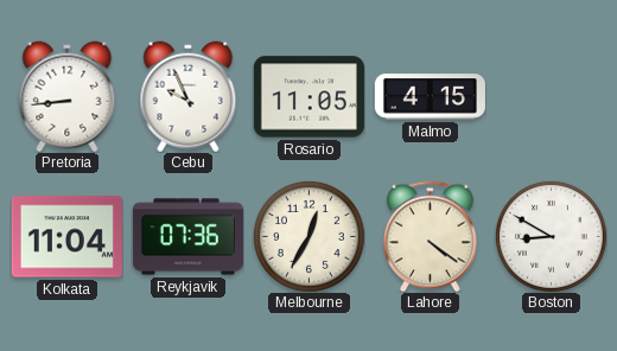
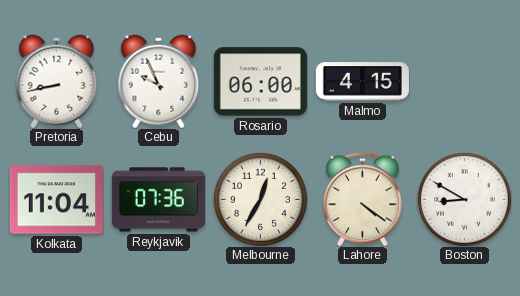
Pretoria: 8:44 -> 8:43 (57, 81)
Rosario: 11:05 -> 06:00 (260, 82)
